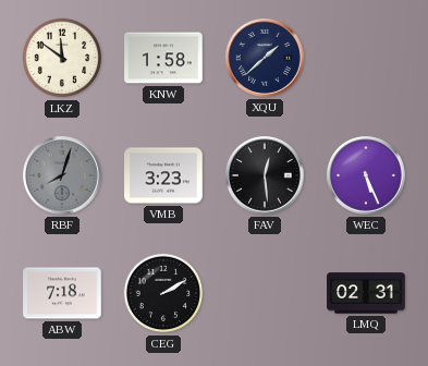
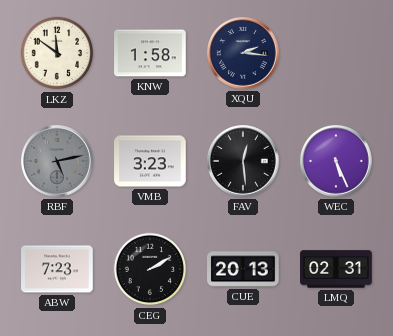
XQU: 1:38 -> 2:16 (244, 54)
RBF: 8:03 -> 5:13 (58, 162)
ABW: 7:18 -> 7:23 (57, 269)
CUE: none -> 20:13 (243, 269)
